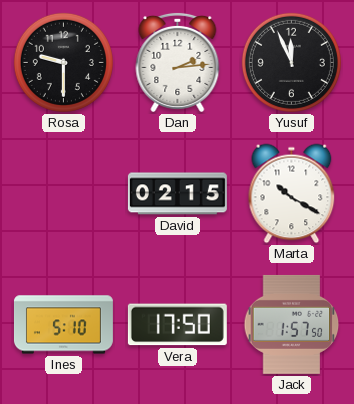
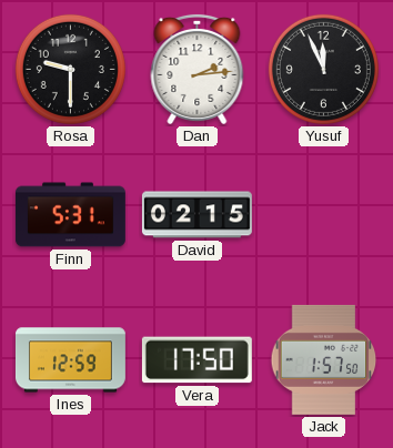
Finn: none -> 5:31 (70, 215)
Marta: 10:20 -> none (292, 194)
Ines: 5:10 -> 12:59 (70, 360)
